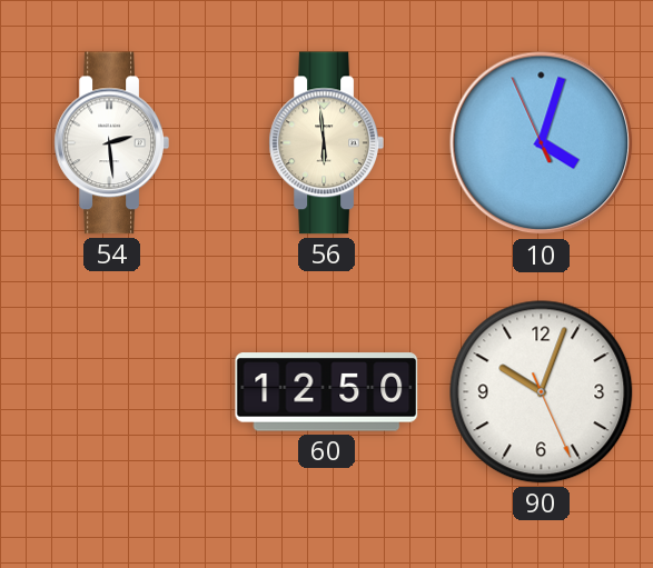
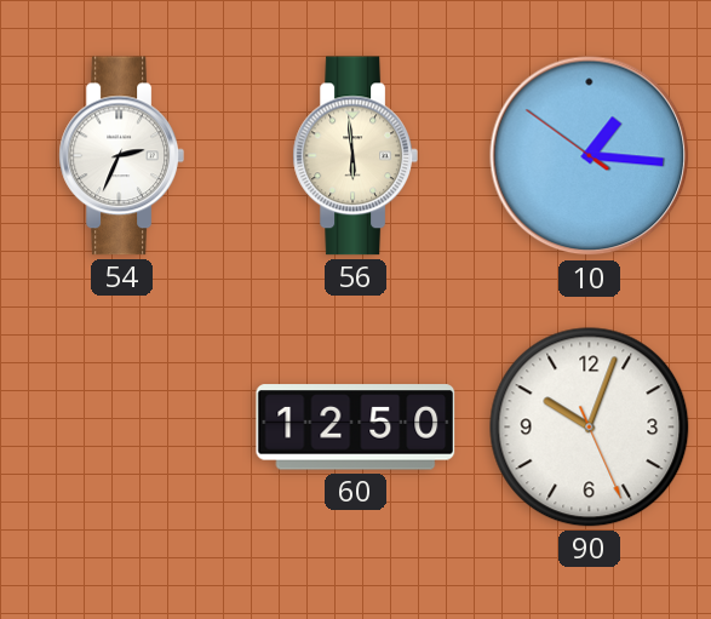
54: 2:29 -> 2:34 (121, 156)
10: 4:02 -> 1:15 (590, 156)
